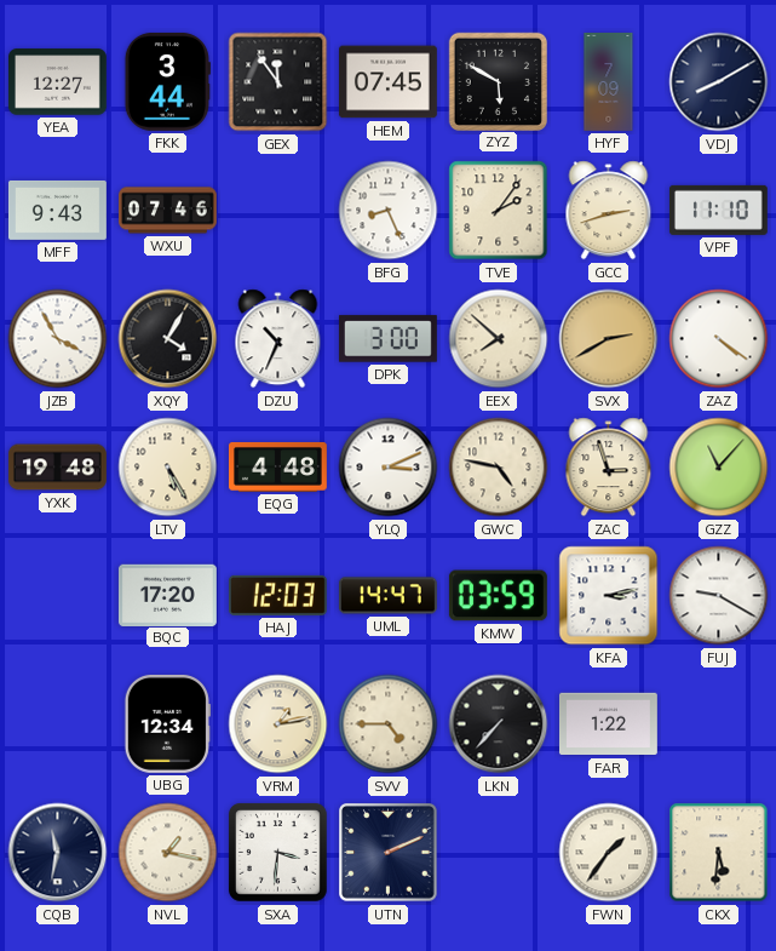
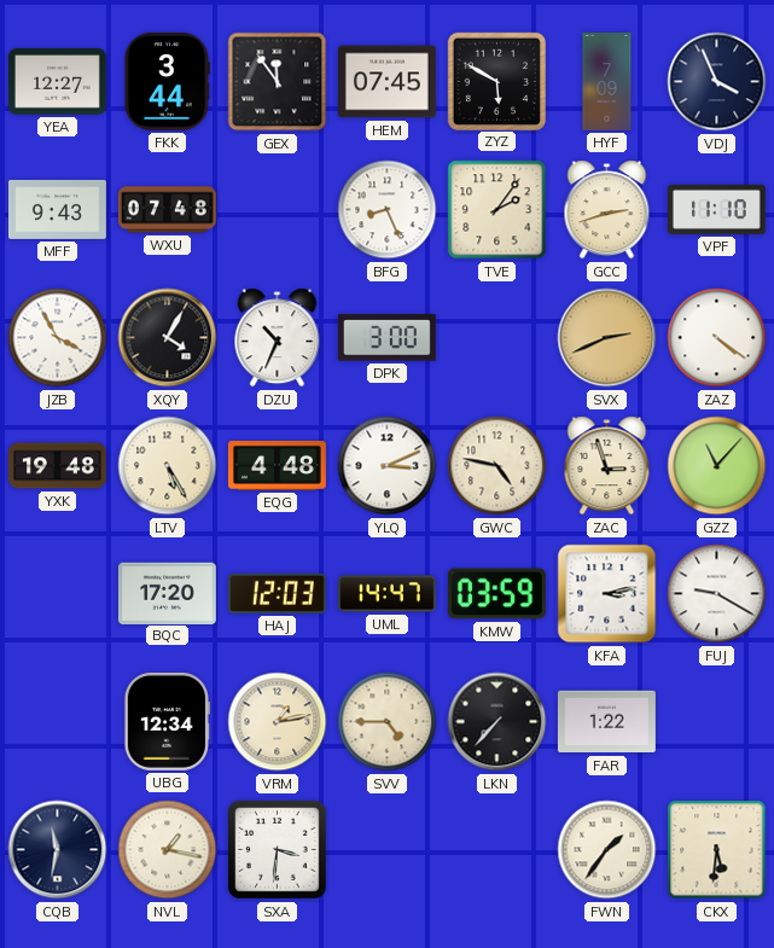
VDJ: 8:10 -> 3:56 (717, 82)
WXU: 07:46 -> 07:48 (168, 210)
EEX: 7:52 -> none (499, 339)
SVX: 2:40 -> 2:41 (607, 338)
UTN: 2:11 -> none (389, 853)
